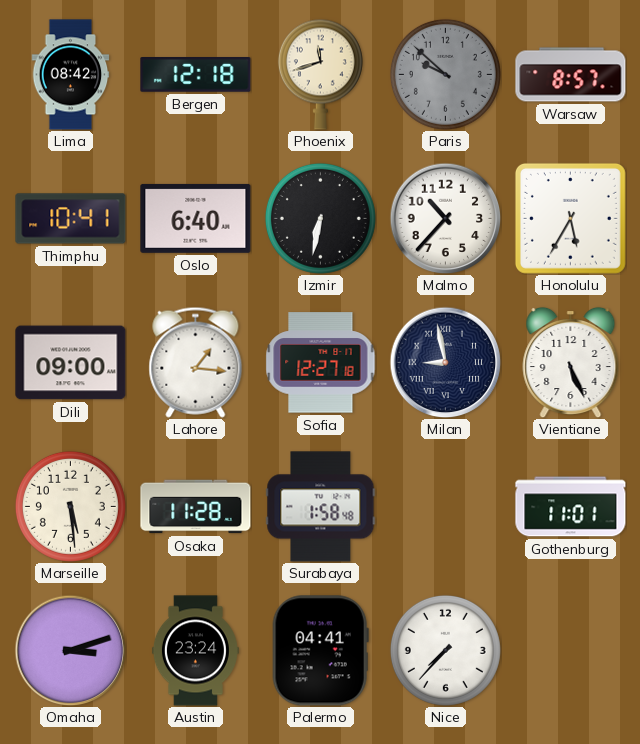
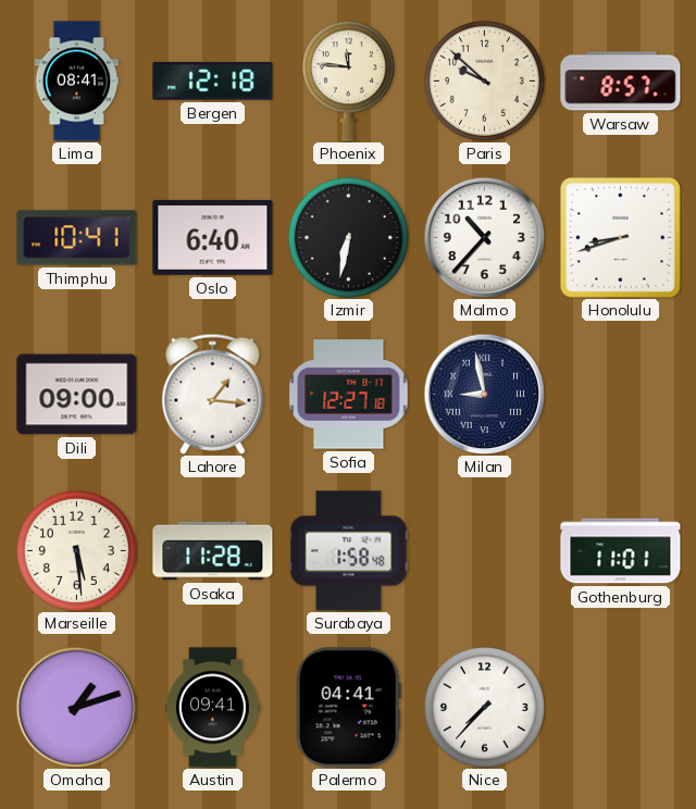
Lima: 08:42 -> 08:41 (77, 82)
Phoenix: 11:42 -> 11:46 (348, 80)
Paris dial: grey -> cream (484, 80)
Honolulu: 5:35 -> 8:42 (620, 237)
Vientiane: 5:26 -> none (571, 362)
Omaha: 3:12 -> 1:12 (76, 707)
Austin: 23:24 -> 09:41 (212, 708)
